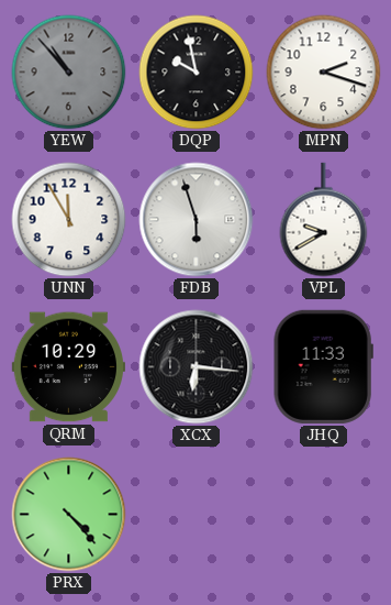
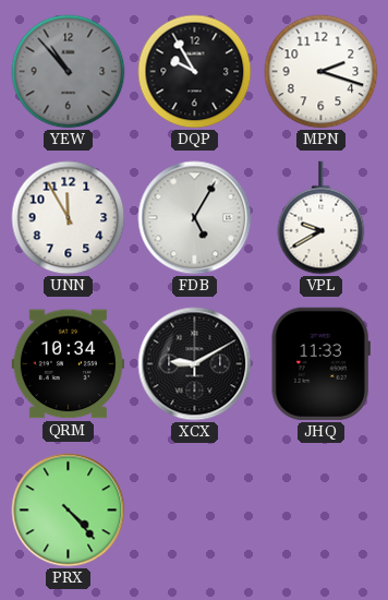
DQP: 9:58 -> 9:55 (195, 72)
FDB: 5:57 -> 5:05 (195, 218)
QRM: 10:29 -> 10:34 (68, 364)
XCX: 6:16 -> 9:10 (195, 364)
